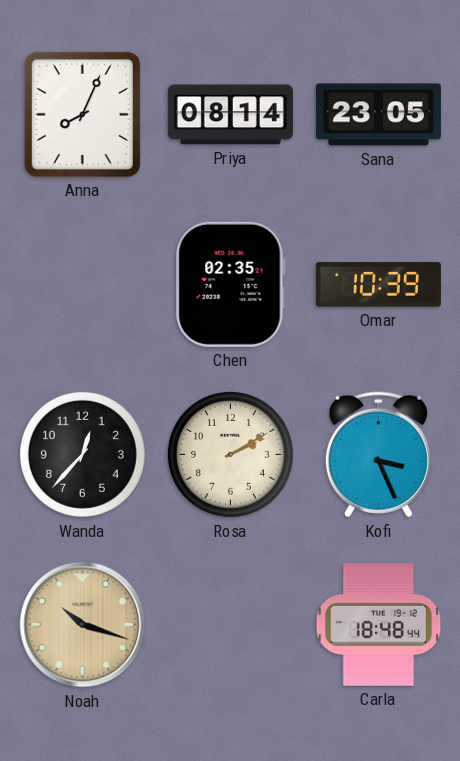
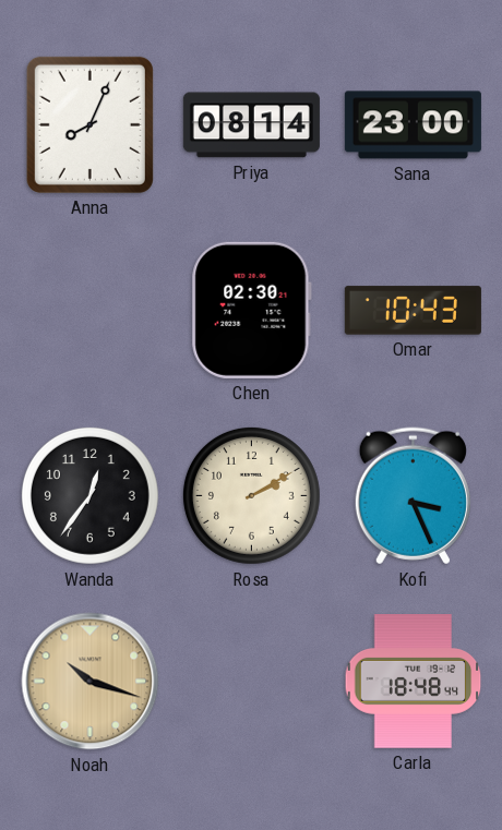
Sana: 23:05 -> 23:00 (413, 125)
Chen: 02:35 -> 02:30 (251, 310)
Omar: 10:39 -> 10:43 (413, 311)
Wanda: 12:37 -> 12:36 (89, 495)
